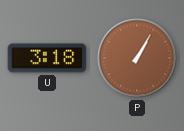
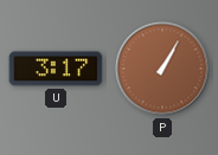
U: 3:18 -> 3:17 (56, 69)
